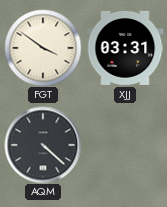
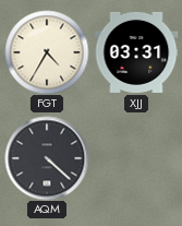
FGT: 3:51 -> 4:35 (47, 52)
